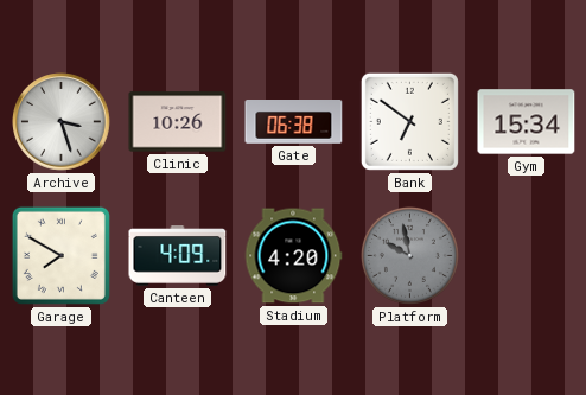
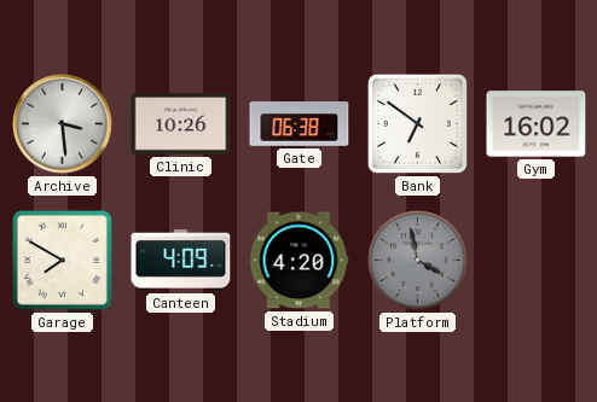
Archive: 3:27 -> 3:29 (63, 124)
Gym: 15:34 -> 16:02 (537, 124)
Platform: 9:58 -> 3:58 (417, 260)
